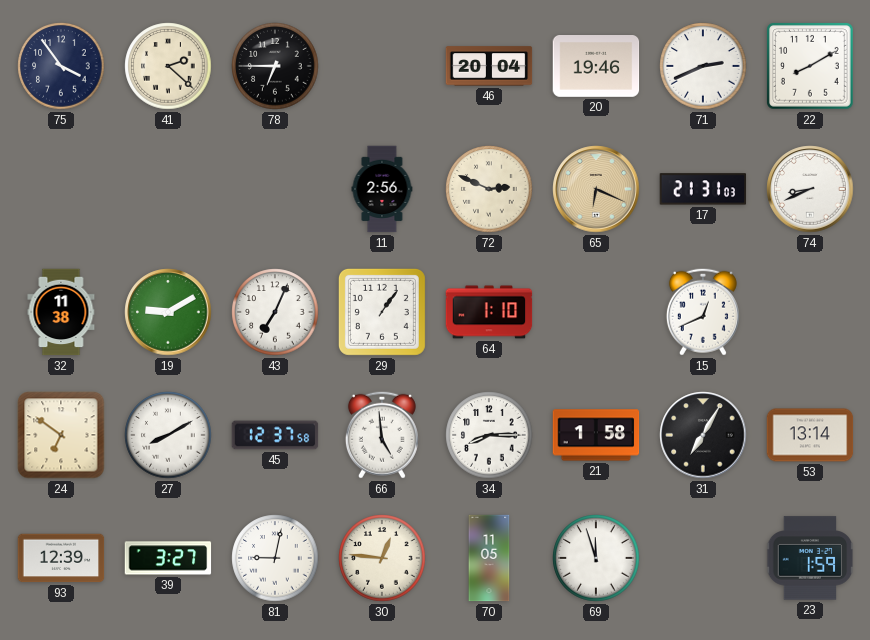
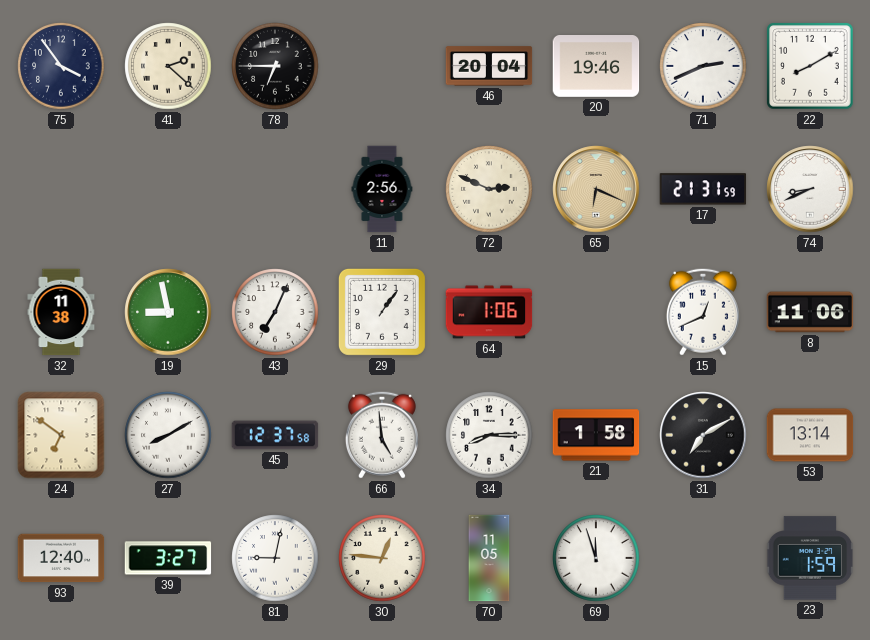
17: 21:31:03 -> 21:31:59 (703, 189)
19: 9:10 -> 8:58 (168, 312)
64: 1:10 -> 1:06 (489, 312)
8: none -> 11:06 (810, 312)
31: 7:05 -> 7:10 (703, 435)
93: 12:39 -> 12:40 (61, 558)
